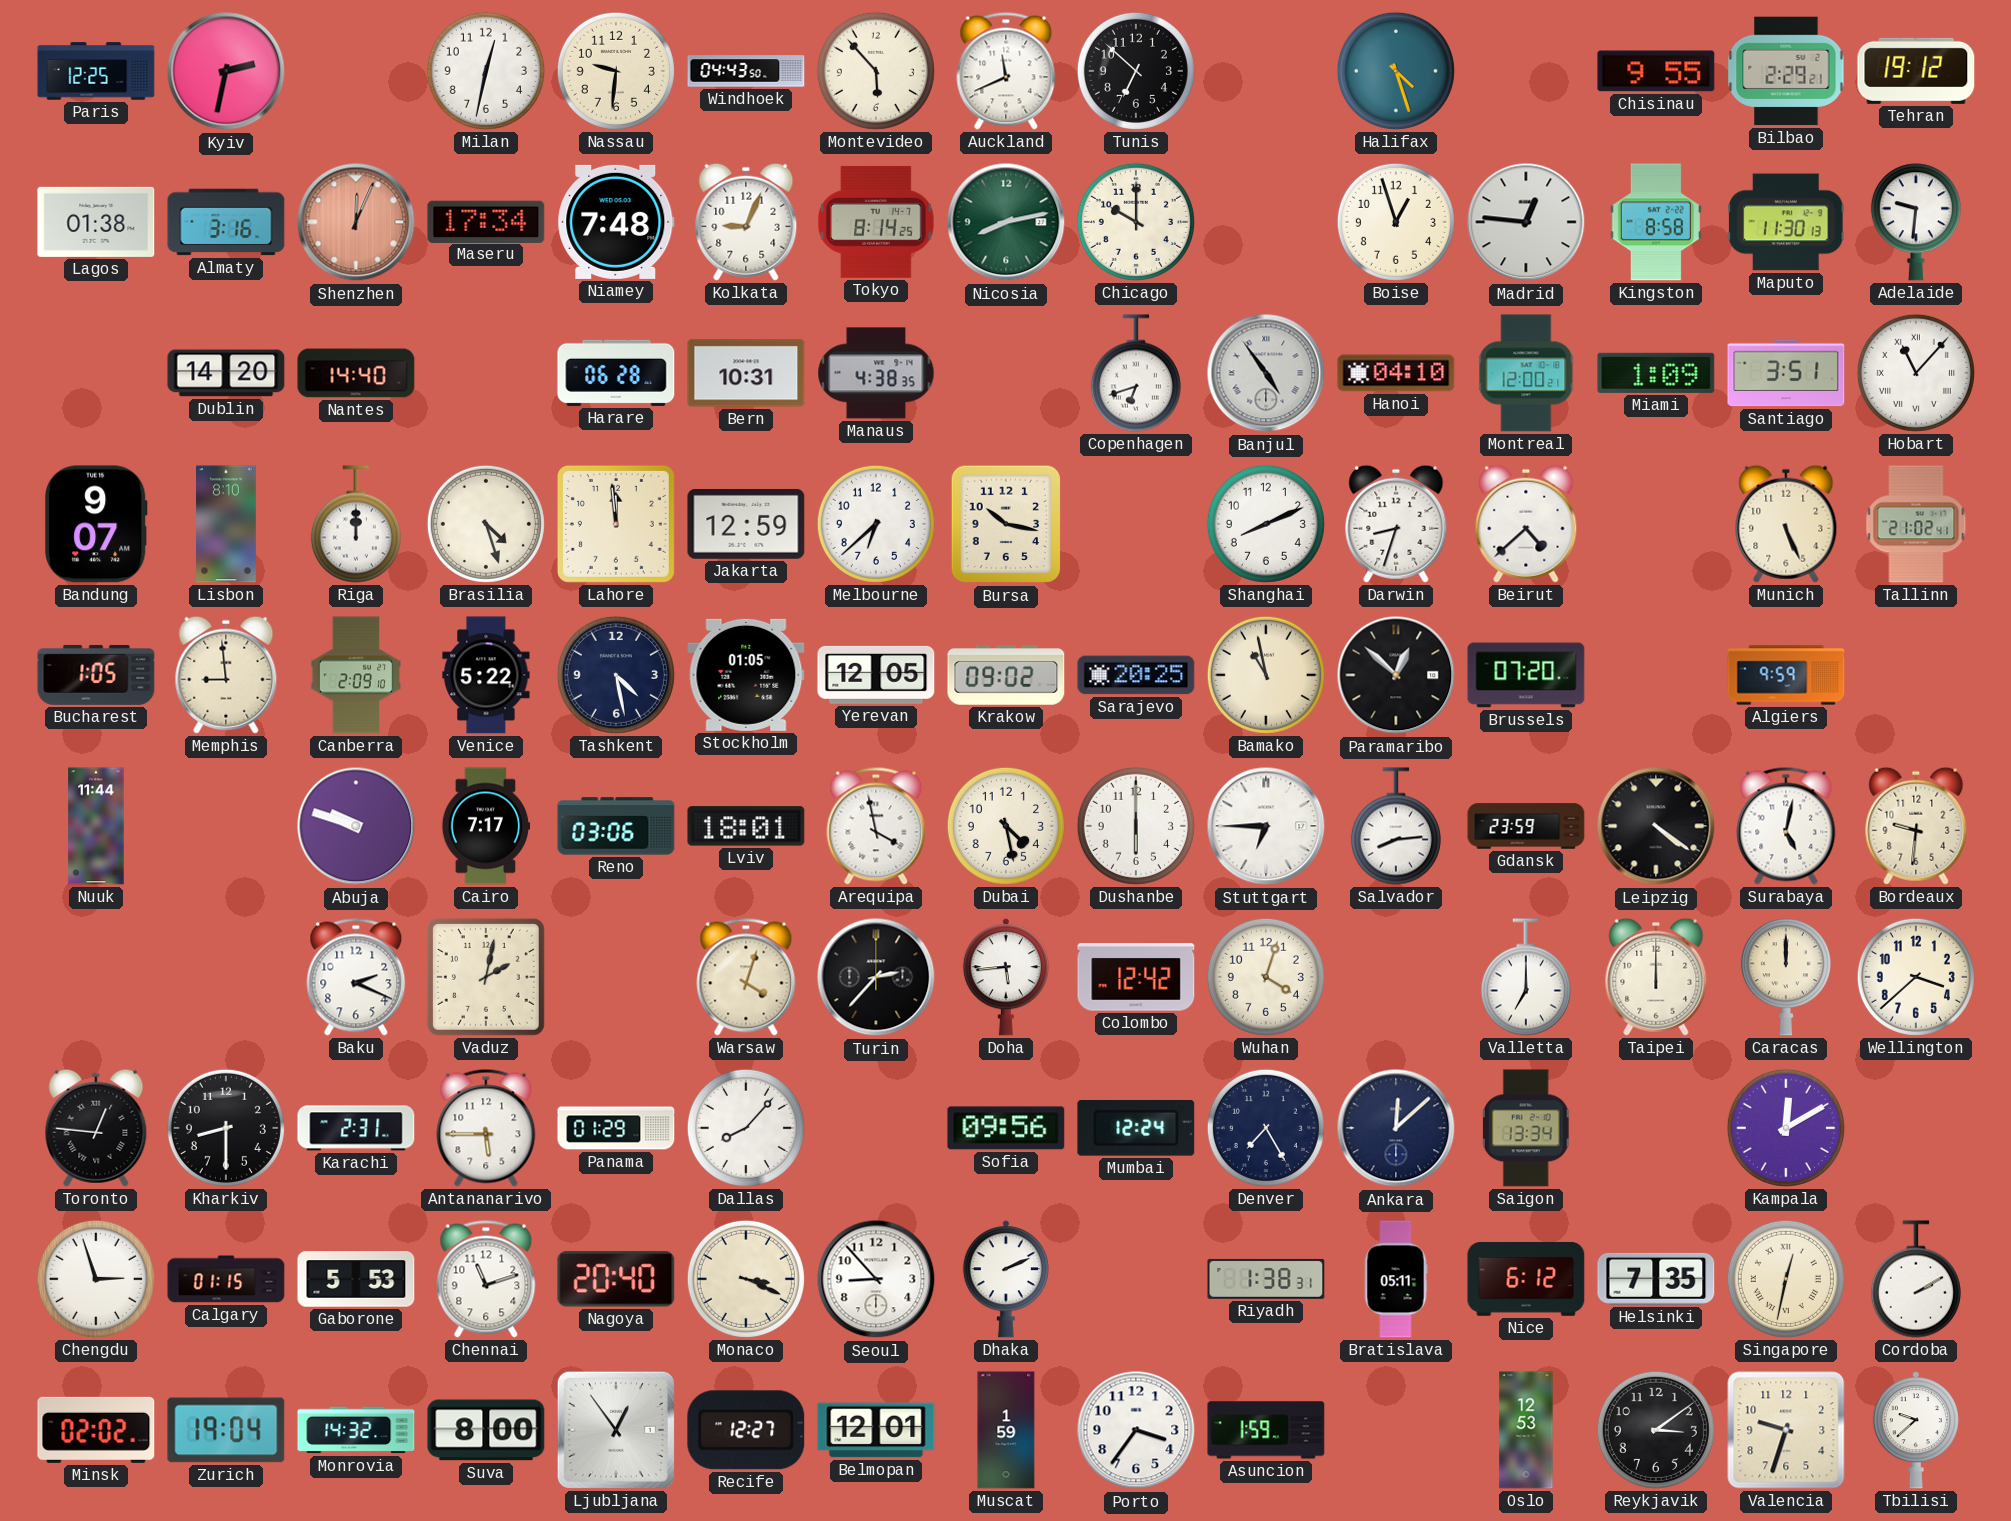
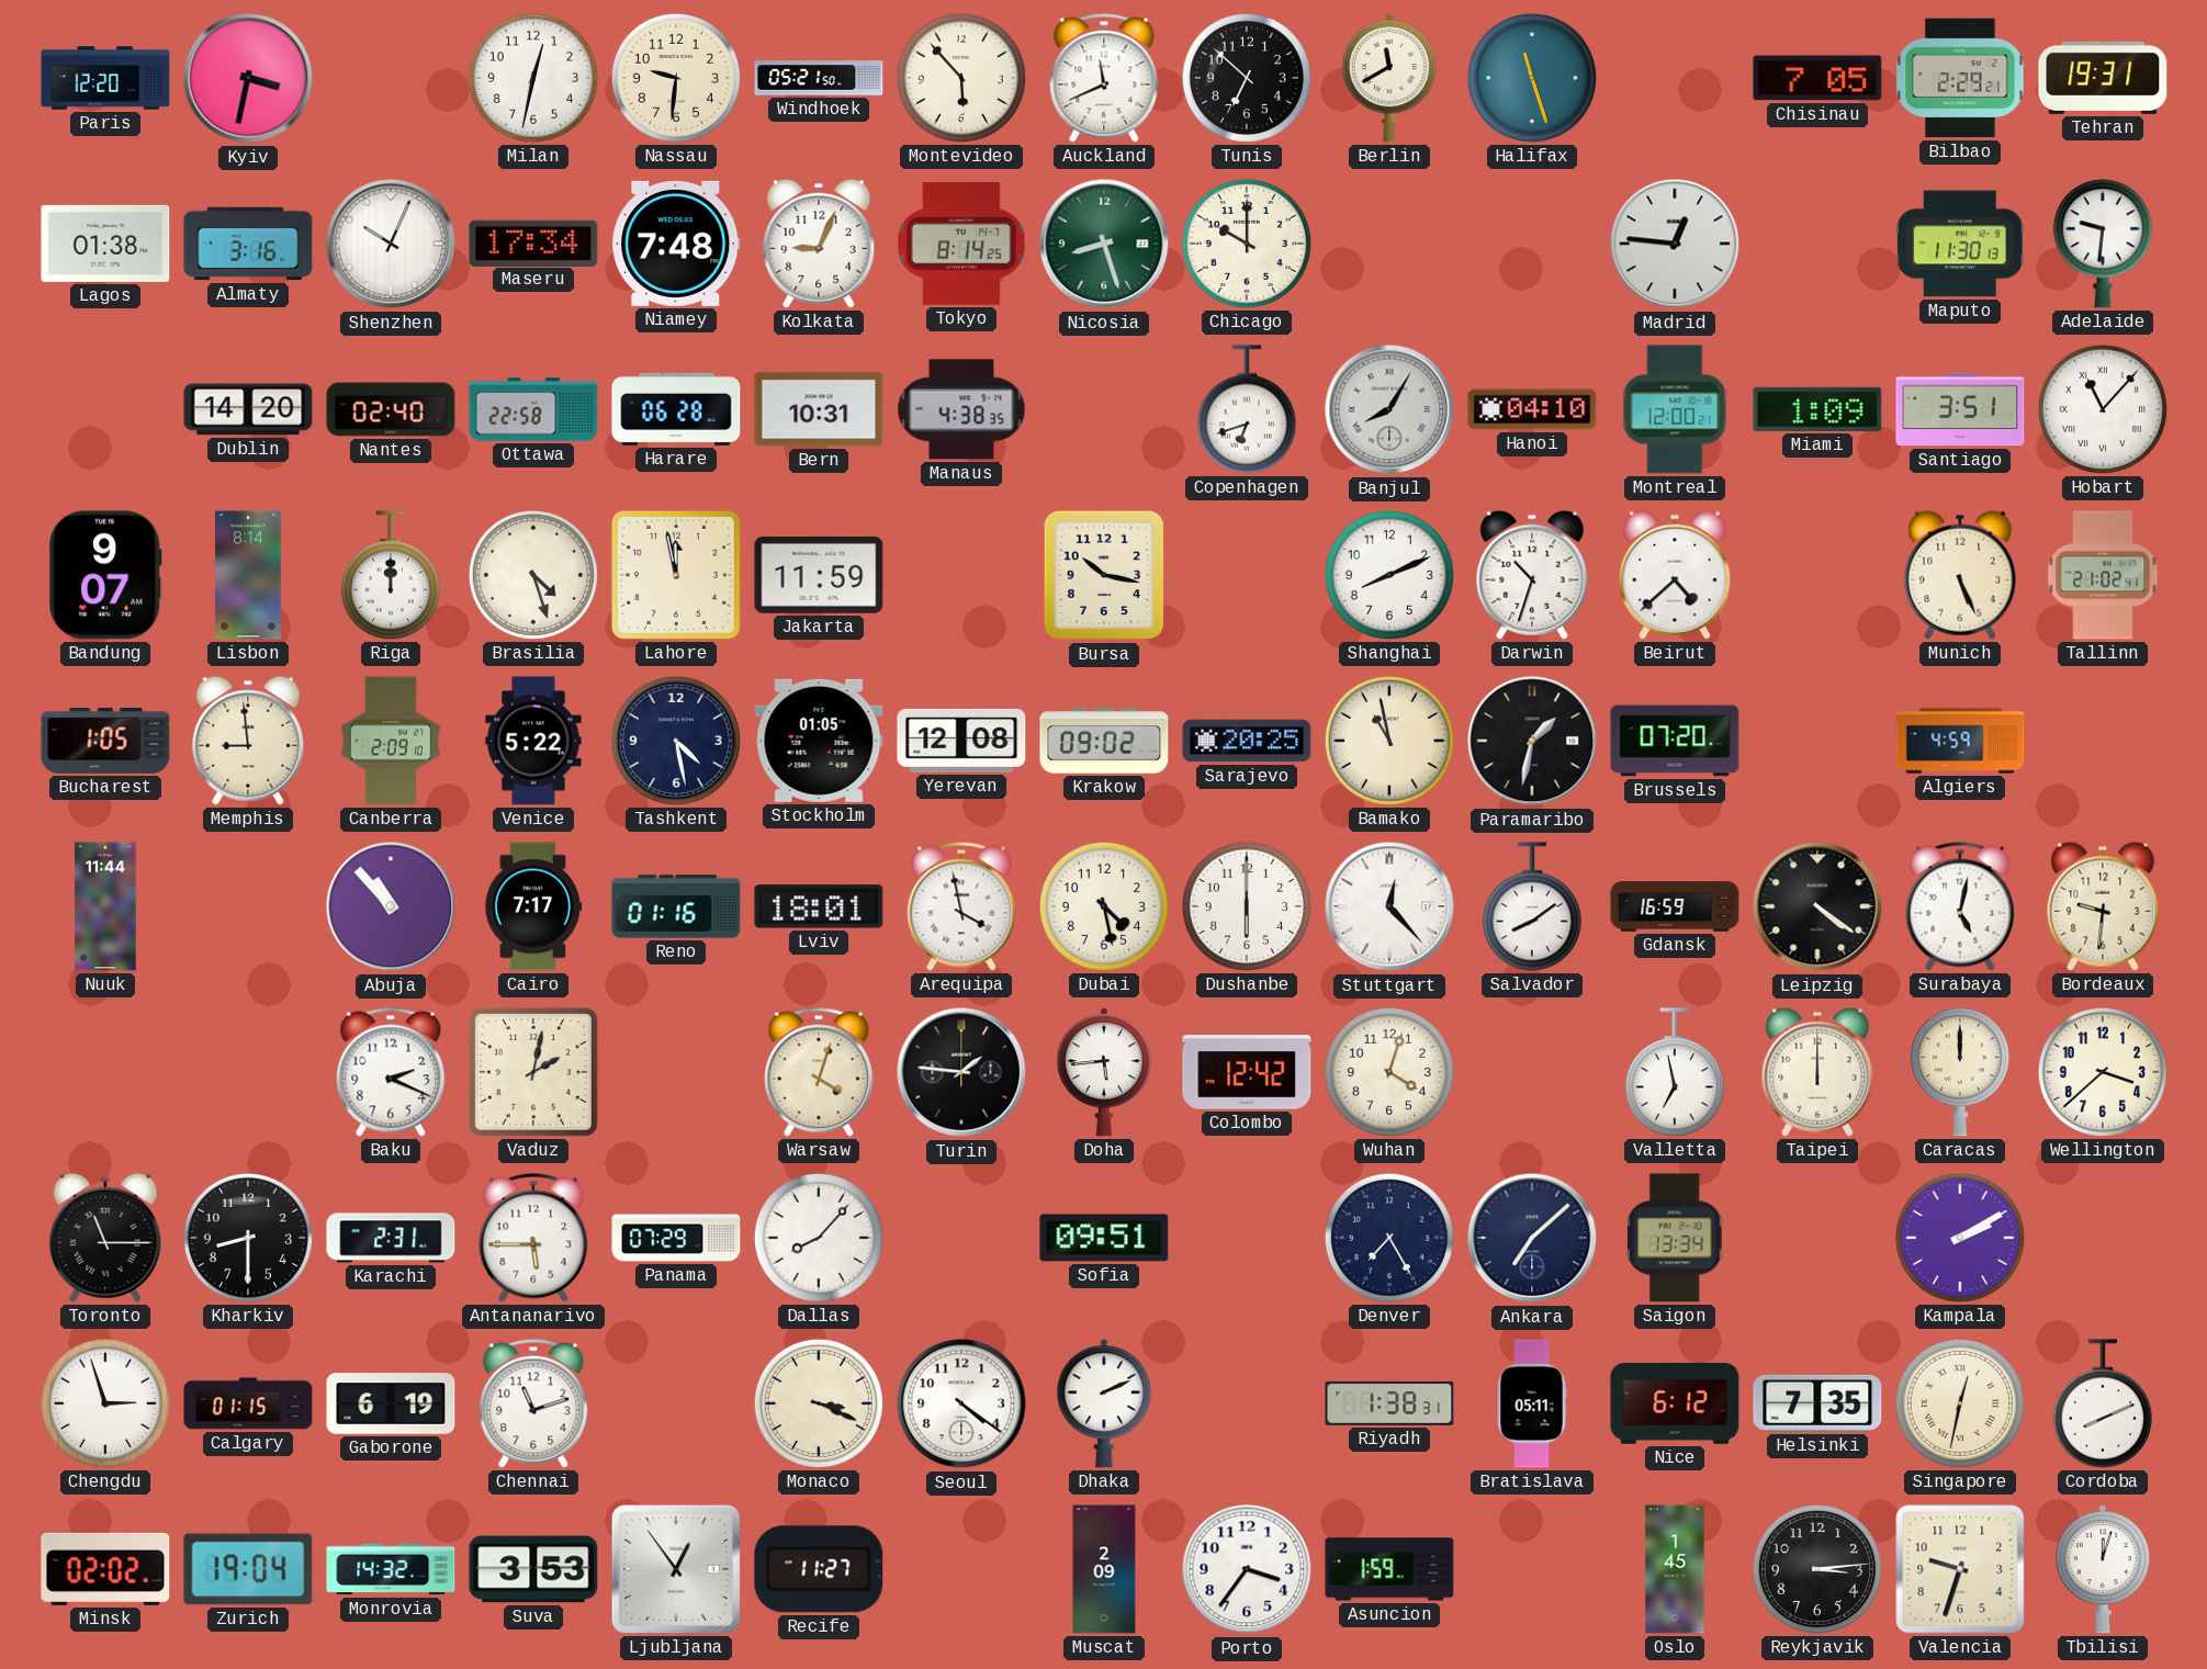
Paris: 12:25 -> 12:20 (105, 78)
Kyiv: 2:32 -> 3:32 (248, 78)
Windhoek: 04:43 -> 05:21 (819, 78)
Berlin: none -> 11:40 (1389, 78)
Halifax: 4:27 -> 11:27 (1532, 78)
Chisinau: 9:55 -> 7:05 (1817, 78)
Tehran: 19:12 -> 19:31 (2103, 78)
Shenzhen: 12:04 -> 10:04 (391, 244)
Shenzhen dial: salmon -> white (391, 244)
Nicosia: 8:13 -> 8:27 (1104, 244)
Boise: 12:57 -> none (1396, 222)
Kingston: 8:58 -> none (1656, 222)
Nantes: 14:40 -> 02:40 (391, 409)
Ottawa: none -> 22:58 (533, 409)
Banjul: 4:54 -> 8:05 (1389, 409)
Lisbon: 8:10 -> 8:14 (249, 575)
Lahore: 11:59 -> 11:58 (676, 575)
Jakarta: 12:59 -> 11:59 (819, 575)
Melbourne: 6:38 -> none (876, 524)
Darwin: 8:33 -> 10:33 (1532, 575)
Yerevan: 12:05 -> 12:08 (961, 741)
Paramaribo: 12:52 -> 1:32 (1532, 741)
Algiers: 9:59 -> 4:59 (1960, 741)
Abuja: 9:48 -> 10:53 (391, 906)
Reno: 03:06 -> 01:16 (676, 906)
Stuttgart: 6:45 -> 12:23 (1389, 906)
Salvador: 8:14 -> 8:09 (1532, 906)
Gdansk: 23:59 -> 16:59 (1675, 906)
Turin: 2:37 -> 1:46 (961, 1072)
Valletta: 7:00 -> 6:58 (1675, 1072)
Toronto: 12:46 -> 11:15 (105, 1238)
Panama: 01:29 -> 07:29 (676, 1238)
Sofia: 09:56 -> 09:51 (1104, 1238)
Mumbai: 12:24 -> none (1136, 1128)
Ankara: 12:08 -> 7:08 (1532, 1238)
Kampala: 12:10 -> 2:10 (1960, 1238)
Gaborone: 5:53 -> 6:19 (391, 1403)
Nagoya: 20:40 -> none (616, 1279)
Seoul: 8:53 -> 4:21 (961, 1403)
Cordoba: 2:10 -> 8:11 (2103, 1403)
Suva: 8:00 -> 3:53 (533, 1569)
Recife: 12:27 -> 11:27 (819, 1569)
Belmopan: 12:01 -> none (876, 1430)
Muscat: 1:59 -> 2:09 (1104, 1569)
Oslo: 12:53 -> 1:45 (1675, 1569)
Reykjavik: 3:09 -> 3:14 (1817, 1569)
Tbilisi: 9:38 -> 12:03 (2103, 1569)
